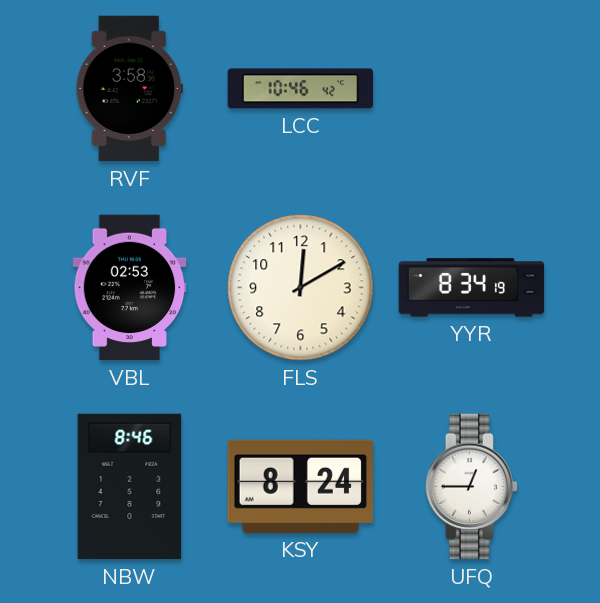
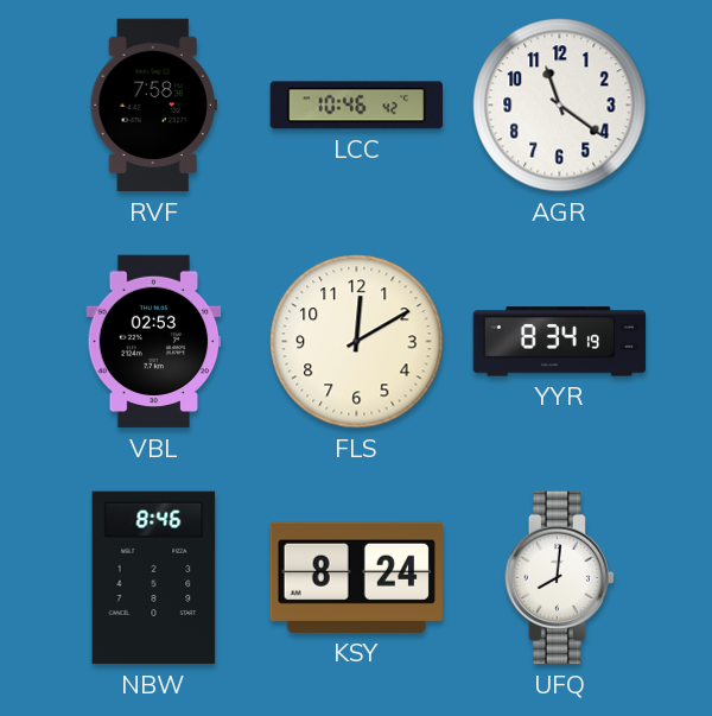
RVF: 3:58 -> 7:58 (153, 106)
AGR: none -> 11:21 (560, 106)
UFQ: 12:45 -> 8:01 (559, 578)
